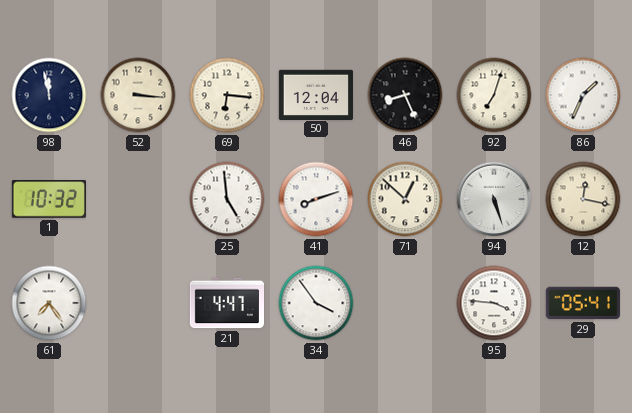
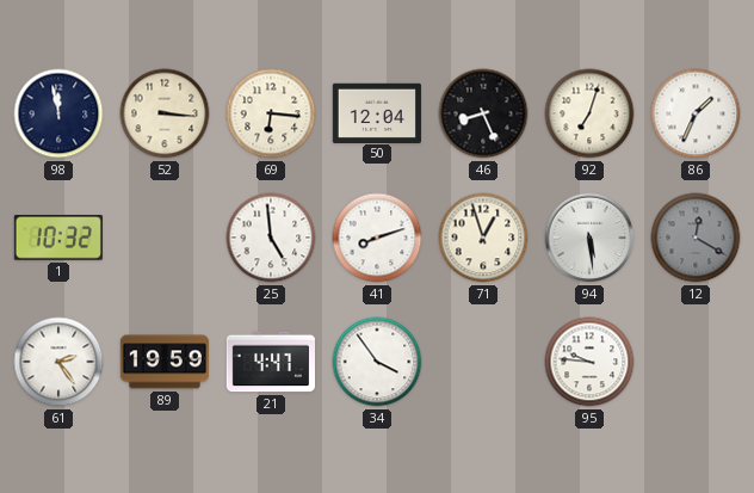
71: 12:52 -> 12:57 (483, 238)
94: 5:27 -> 5:29 (589, 238)
12: 12:17 -> 12:20 (696, 238)
12 dial: cream -> grey (696, 238)
61: 7:24 -> 2:24 (58, 362)
89: none -> 19:59 (165, 362)
95: 3:46 -> 9:46 (589, 362)
29: 05:41 -> none (583, 303)
